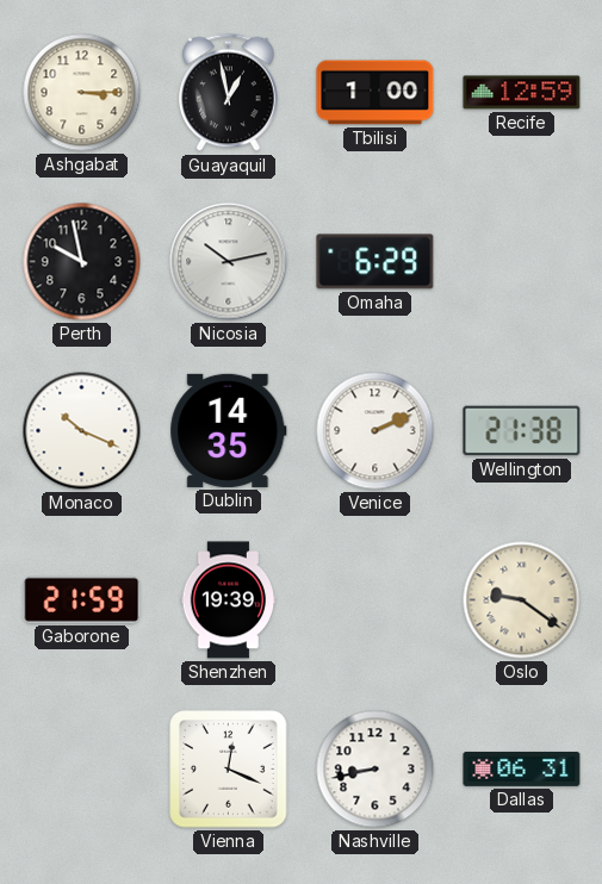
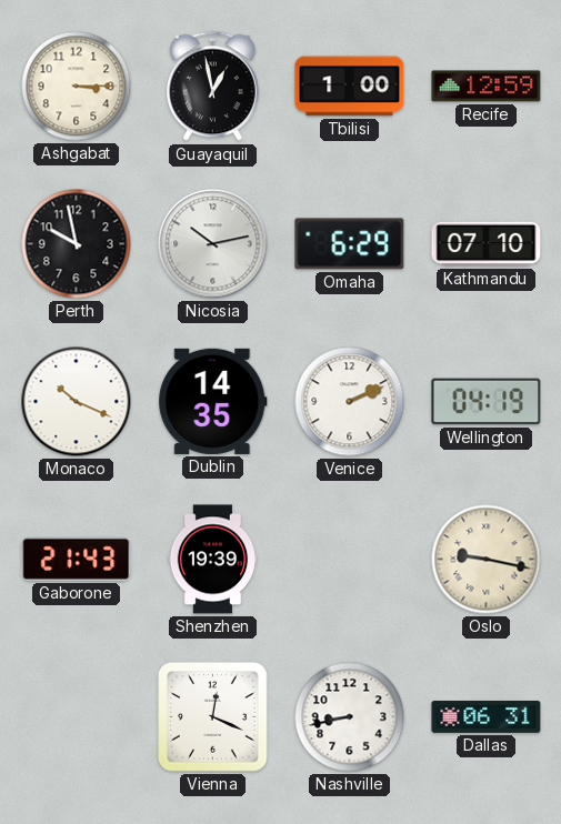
Kathmandu: none -> 07:10 (487, 244)
Wellington: 21:38 -> 04:19 (487, 402)
Gaborone: 21:59 -> 21:43 (77, 559)
Oslo: 9:21 -> 9:17 (487, 560)
